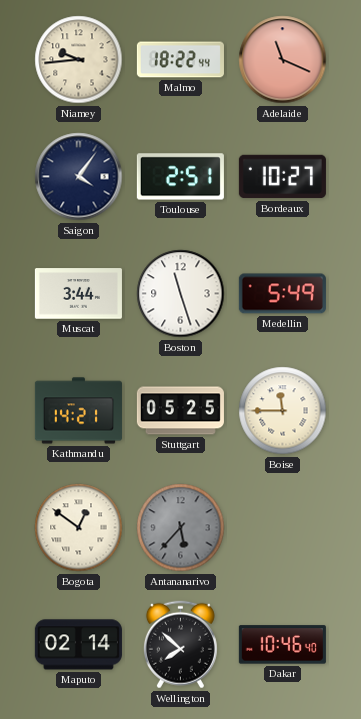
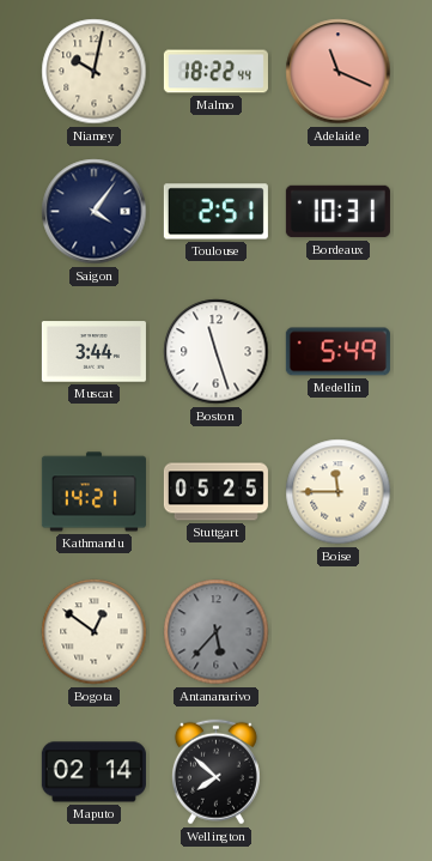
Niamey: 9:44 -> 10:02 (95, 72)
Bordeaux: 10:27 -> 10:31 (337, 212)
Dakar: 10:46 -> none (282, 645)
